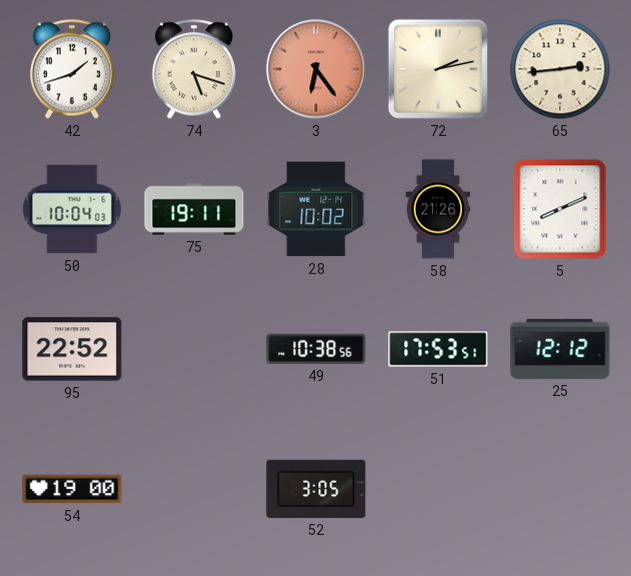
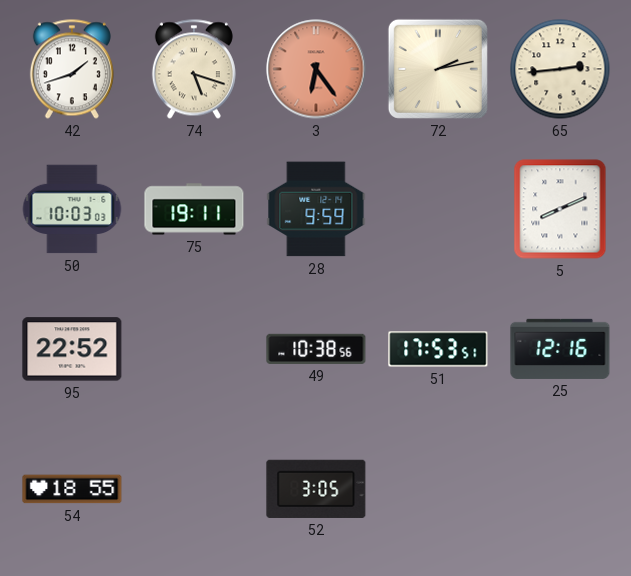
50: 10:04 -> 10:03 (72, 209)
28: 10:02 -> 9:59 (316, 209)
58: 21:26 -> none (438, 209)
25: 12:12 -> 12:16 (560, 349)
54: 19:00 -> 18:55 (72, 489)
